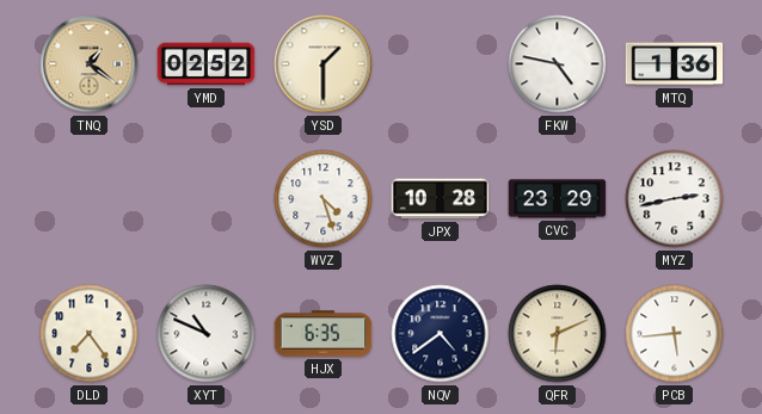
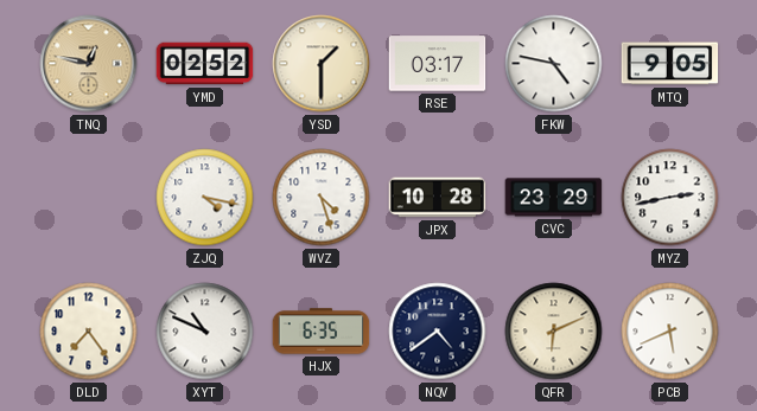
TNQ: 1:21 -> 12:47 (89, 64)
RSE: none -> 03:17 (438, 64)
MTQ: 1:36 -> 9:05 (670, 64)
ZJQ: none -> 4:17 (205, 198)
PCB: 5:44 -> 5:41 (670, 332)
